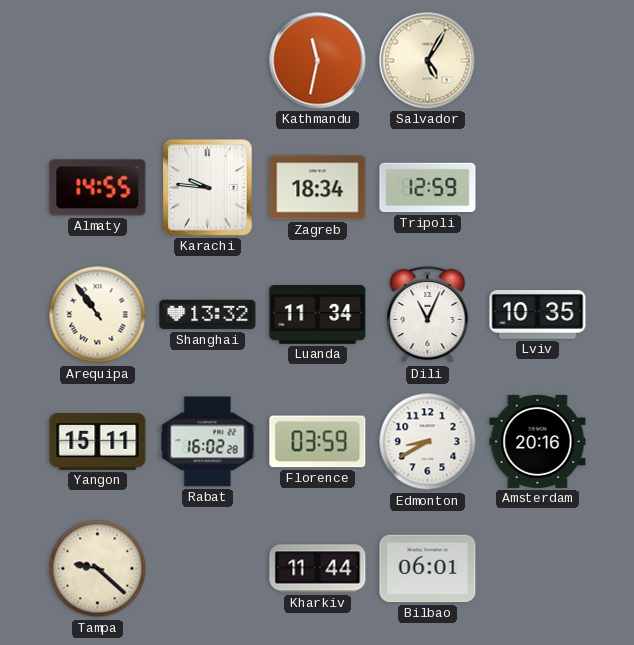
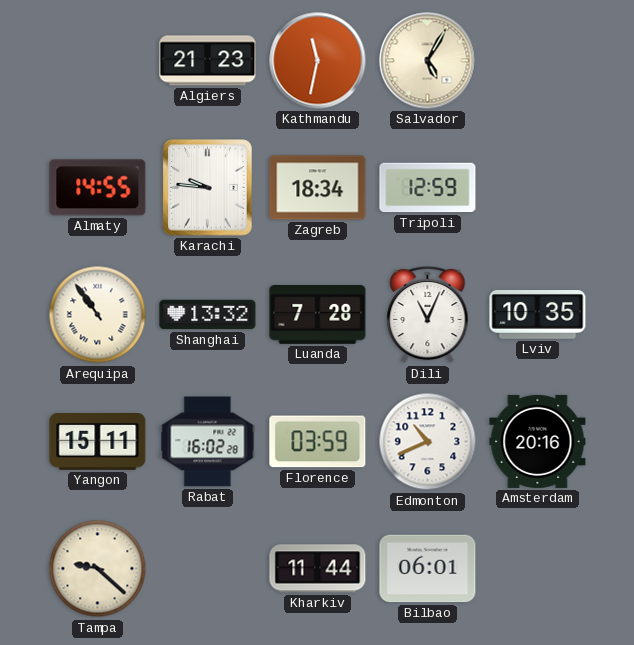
Algiers: none -> 21:23 (208, 61)
Luanda: 11:34 -> 7:28 (318, 315)
Edmonton: 8:40 -> 10:41 (428, 442)
